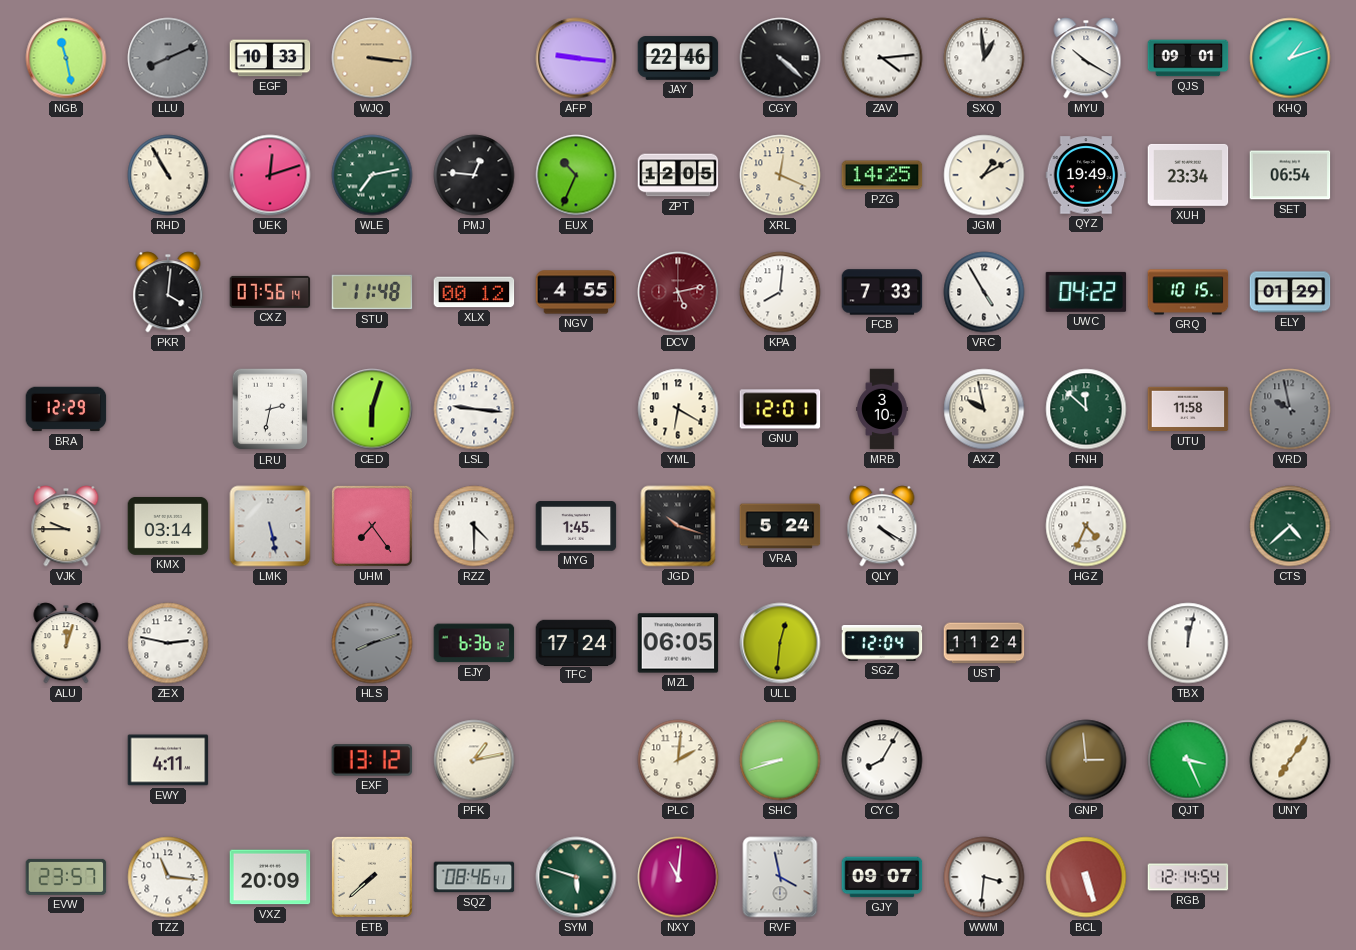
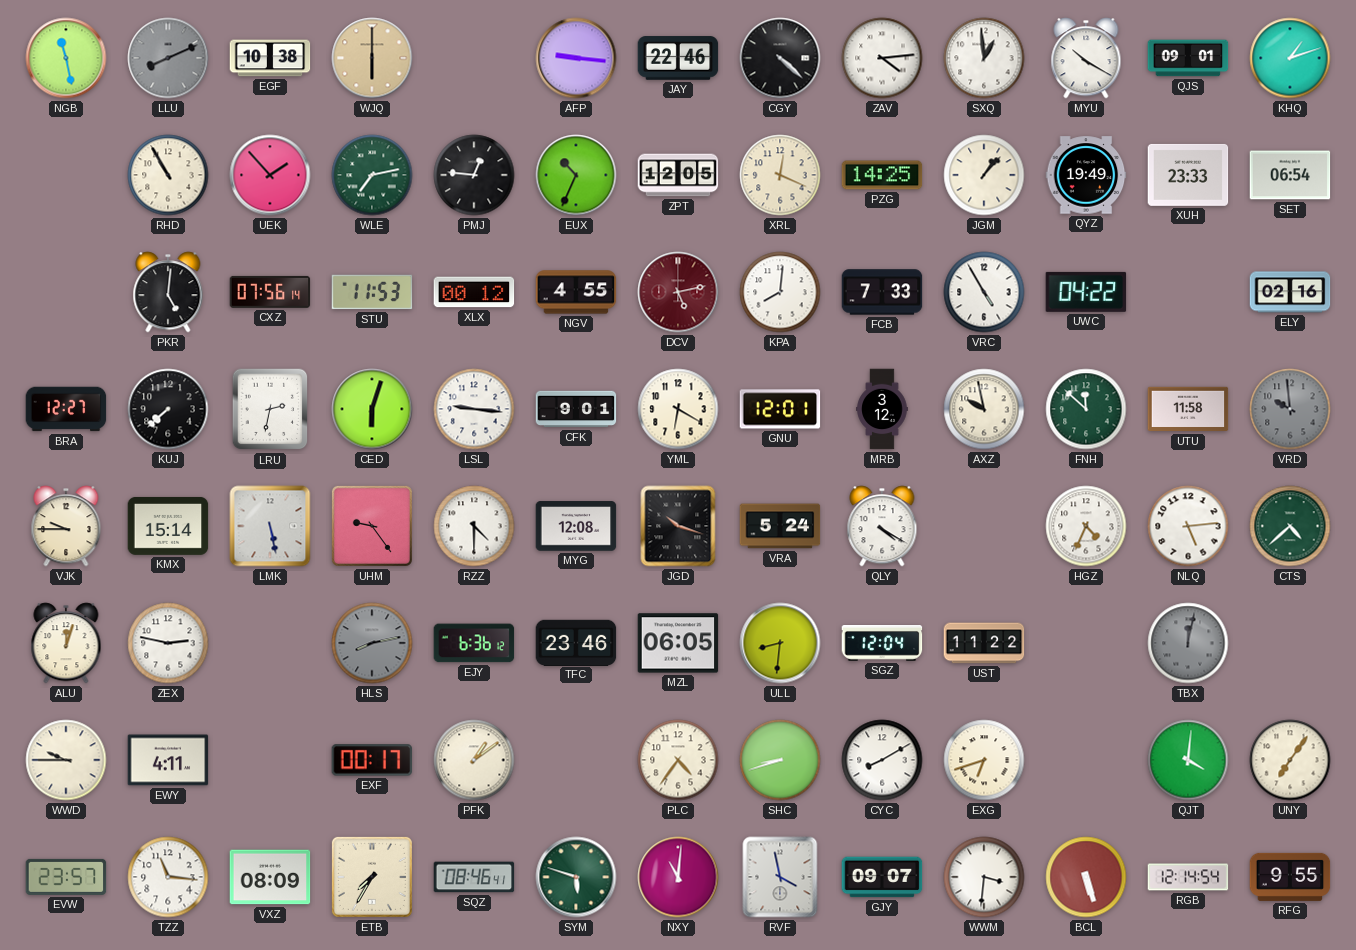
EGF: 10:33 -> 10:38 (270, 58)
WJQ: 3:16 -> 6:00 (372, 58)
UEK: 12:12 -> 1:53 (270, 175)
JGM: 1:10 -> 1:07 (984, 175)
XUH: 23:34 -> 23:33 (1188, 175)
PKR: 4:01 -> 5:01 (168, 292)
STU: 11:48 -> 11:53 (372, 292)
GRQ: 10:15 -> none (1188, 292)
ELY: 01:29 -> 02:16 (1290, 292)
BRA: 12:29 -> 12:27 (66, 409)
KUJ: none -> 7:38 (168, 409)
CFK: none -> 9:01 (576, 409)
MRB: 3:10 -> 3:12 (882, 409)
VRD: 9:58 -> 9:59 (1290, 409)
KMX: 03:14 -> 15:14 (168, 526)
UHM: 7:24 -> 9:24 (372, 526)
MYG: 1:45 -> 12:08 (576, 526)
NLQ: none -> 5:14 (1188, 526)
HLS: 8:12 -> 8:13 (372, 643)
TFC: 17:24 -> 23:46 (576, 642)
ULL: 12:31 -> 8:31 (780, 643)
UST: 11:24 -> 11:22 (984, 643)
TBX dial: white -> grey (1188, 643)
WWD: none -> 9:45 (66, 760)
EXF: 13:12 -> 00:17 (372, 760)
PFK: 1:13 -> 1:09 (474, 760)
PLC: 2:01 -> 4:36 (678, 760)
CYC: 8:05 -> 8:10 (882, 760)
EXG: none -> 6:42 (984, 760)
GNP: 2:59 -> none (1086, 760)
QJT: 3:26 -> 4:01 (1188, 760)
VXZ: 20:09 -> 08:09 (270, 877)
ETB: 7:38 -> 7:35 (372, 877)
RFG: none -> 9:55 (1290, 877)
